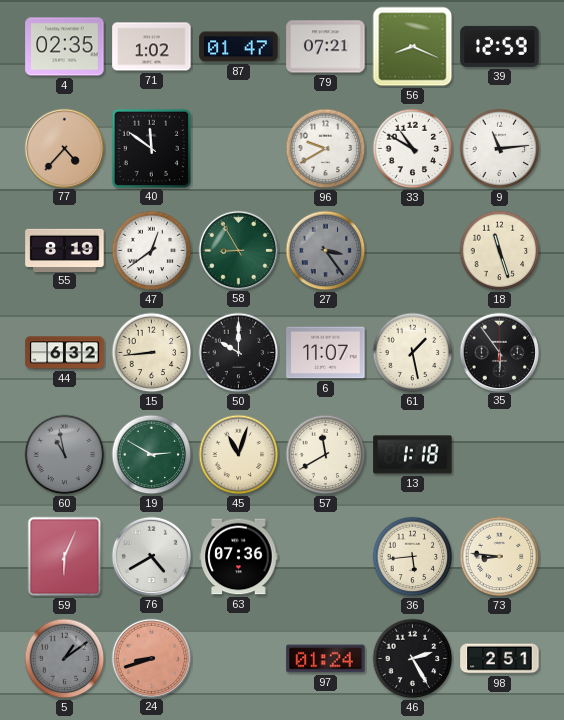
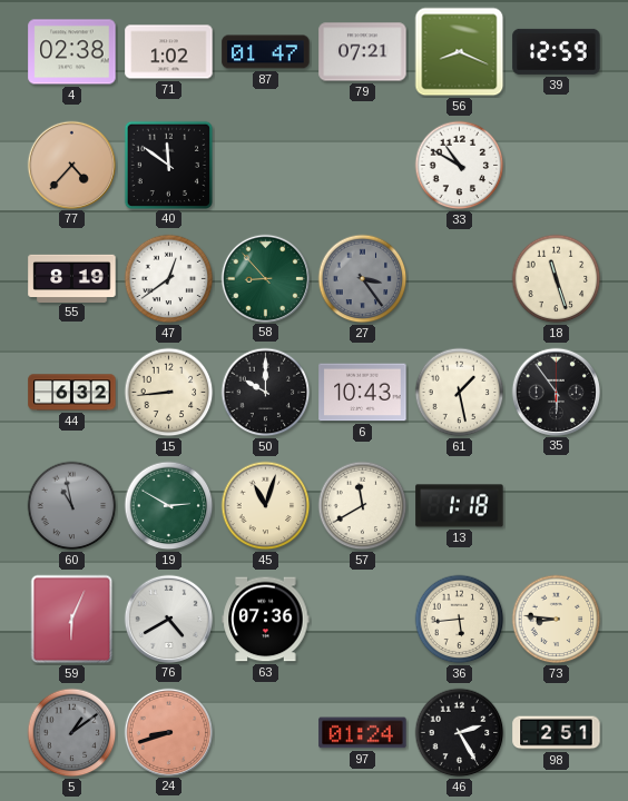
4: 02:35 -> 02:38 (72, 52)
96: 9:40 -> none (326, 149)
9: 11:14 -> none (500, 149)
58: 8:55 -> 8:53 (265, 278)
6: 11:07 -> 10:43 (363, 393)
